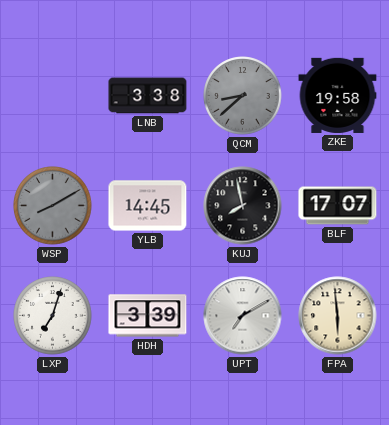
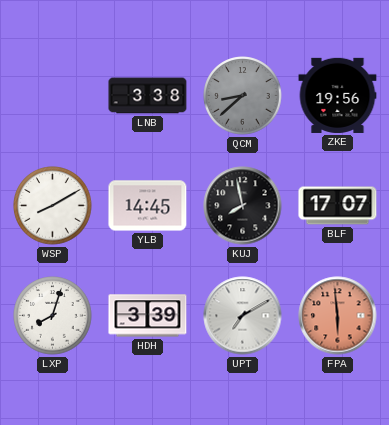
ZKE: 19:58 -> 19:56 (338, 95)
WSP dial: grey -> white (53, 206)
LXP: 7:03 -> 8:03 (53, 316)
FPA dial: cream -> salmon (338, 316)
